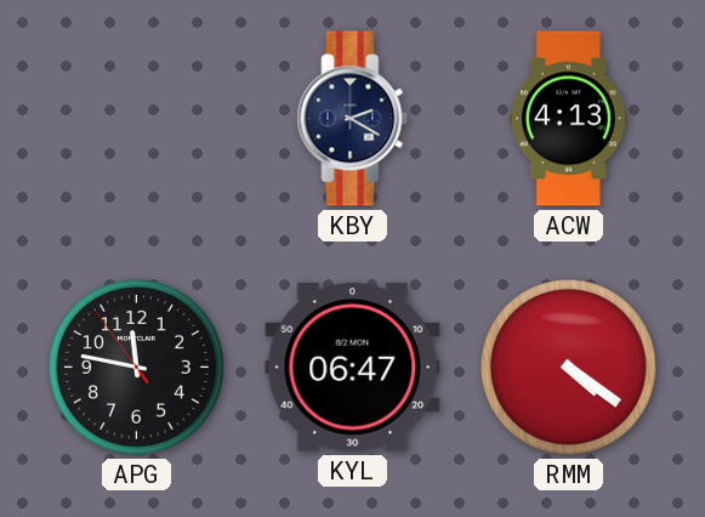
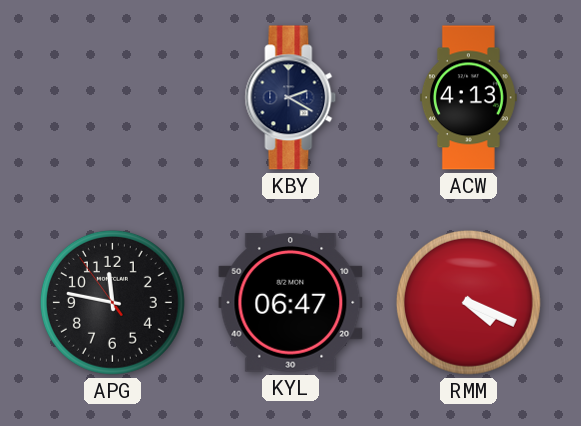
RMM: 4:21 -> 4:19 (468, 302)
